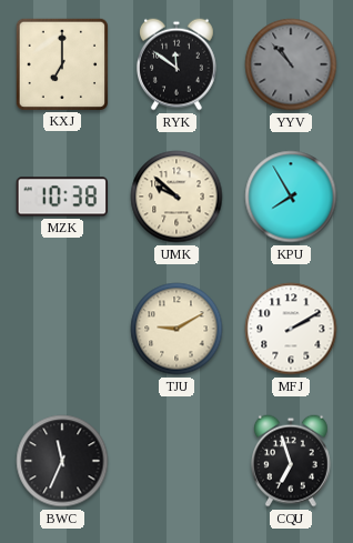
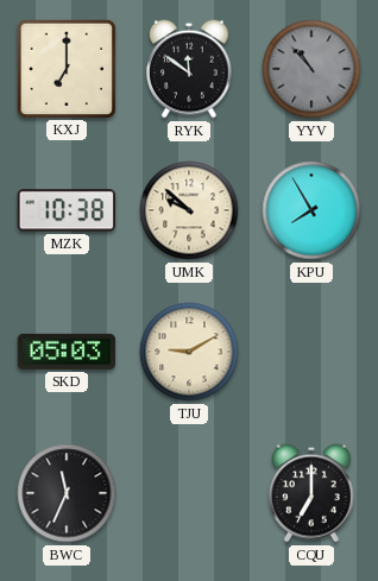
SKD: none -> 05:03 (67, 352)
MFJ: 2:10 -> none (291, 329)
CQU: 6:57 -> 7:00 (311, 493)
